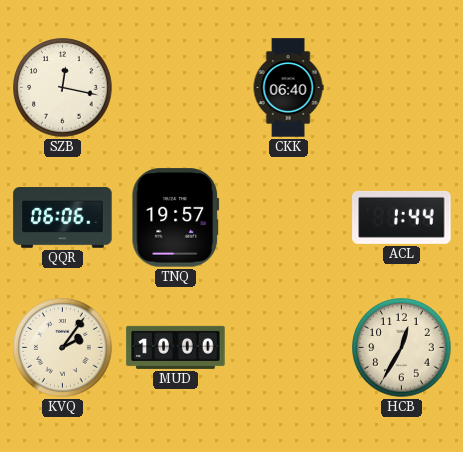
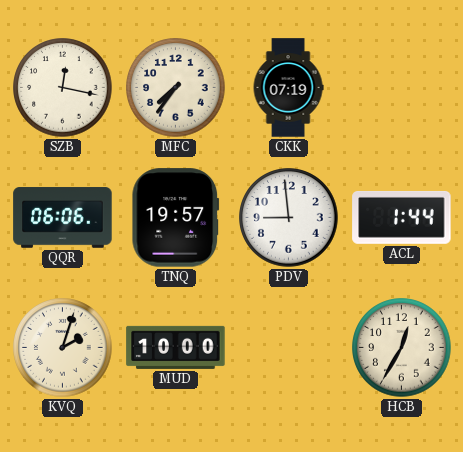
MFC: none -> 7:36 (176, 88)
CKK: 06:40 -> 07:19 (288, 88)
PDV: none -> 8:59 (289, 218)
KVQ: 2:06 -> 2:03 (63, 348)
